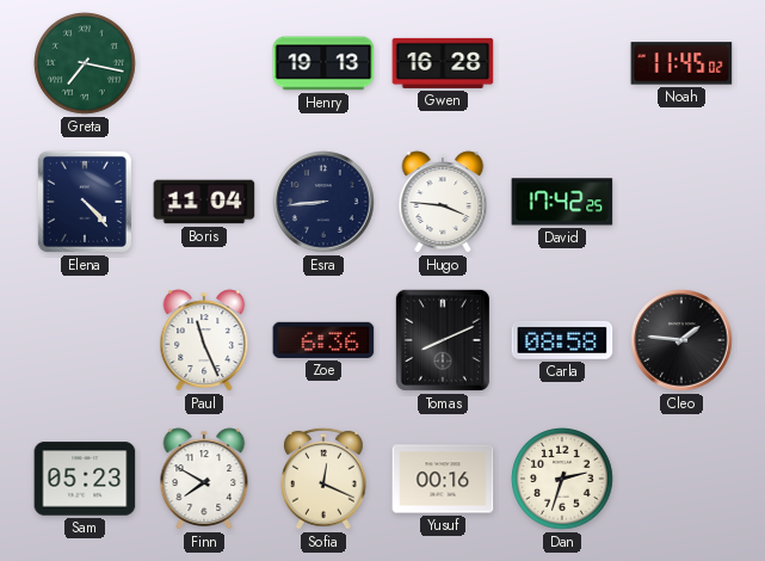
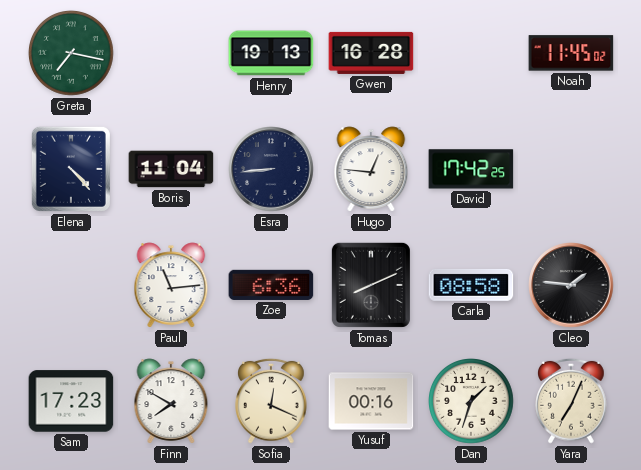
Hugo: 3:46 -> 12:46 (371, 169)
Paul: 11:26 -> 11:14 (171, 285)
Sam: 05:23 -> 17:23 (71, 401)
Dan: 2:33 -> 1:33 (472, 401)
Yara: none -> 7:04 (572, 401)
